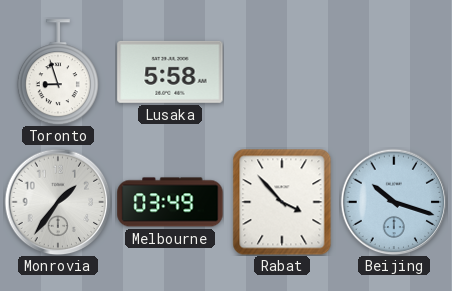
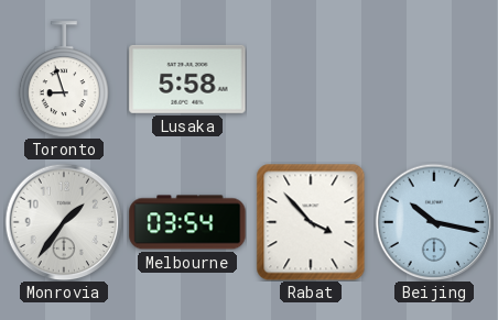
Melbourne: 03:49 -> 03:54 (187, 222)
Beijing: 10:18 -> 10:17 (434, 222)
